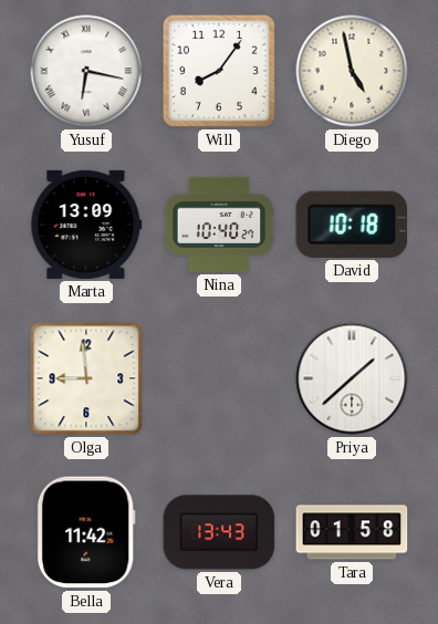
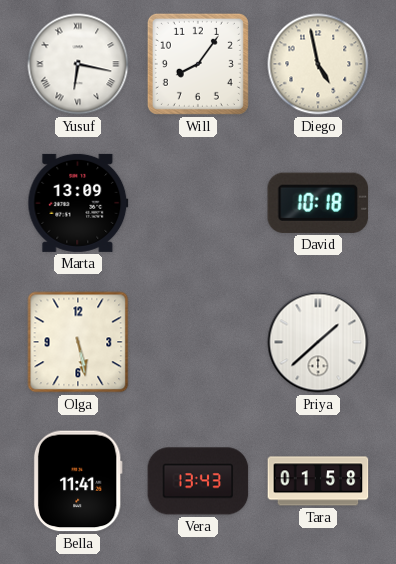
Nina: 10:40 -> none (219, 225)
Olga: 8:59 -> 5:28 (78, 342)
Bella: 11:42 -> 11:41 (78, 481)
